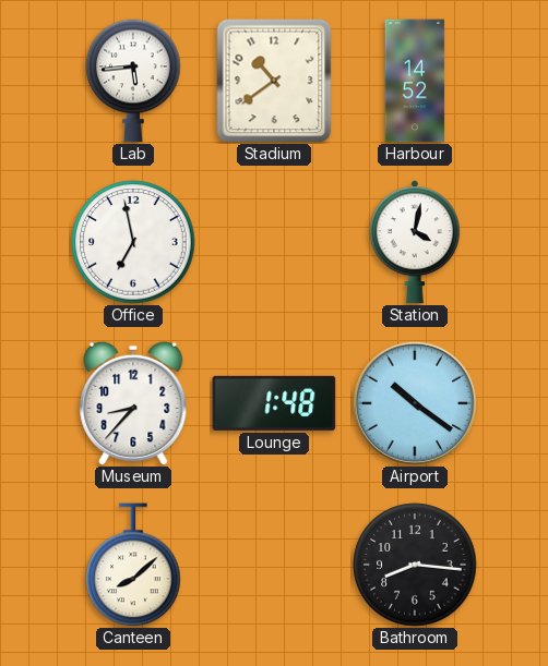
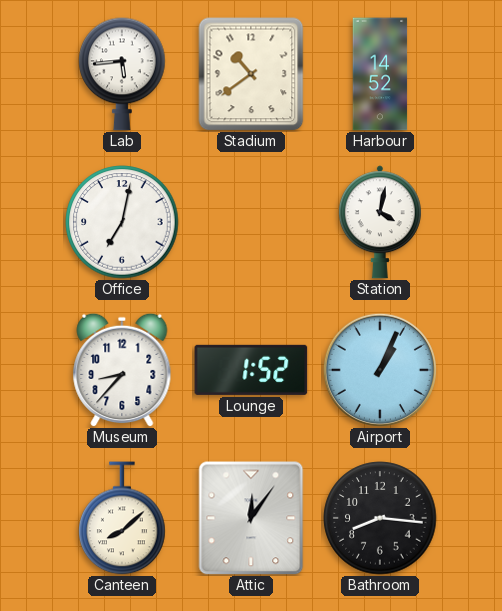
Office: 6:58 -> 7:02 (122, 222)
Lounge: 1:48 -> 1:52 (251, 370)
Airport: 10:21 -> 1:04 (380, 370)
Attic: none -> 12:06 (251, 518)
